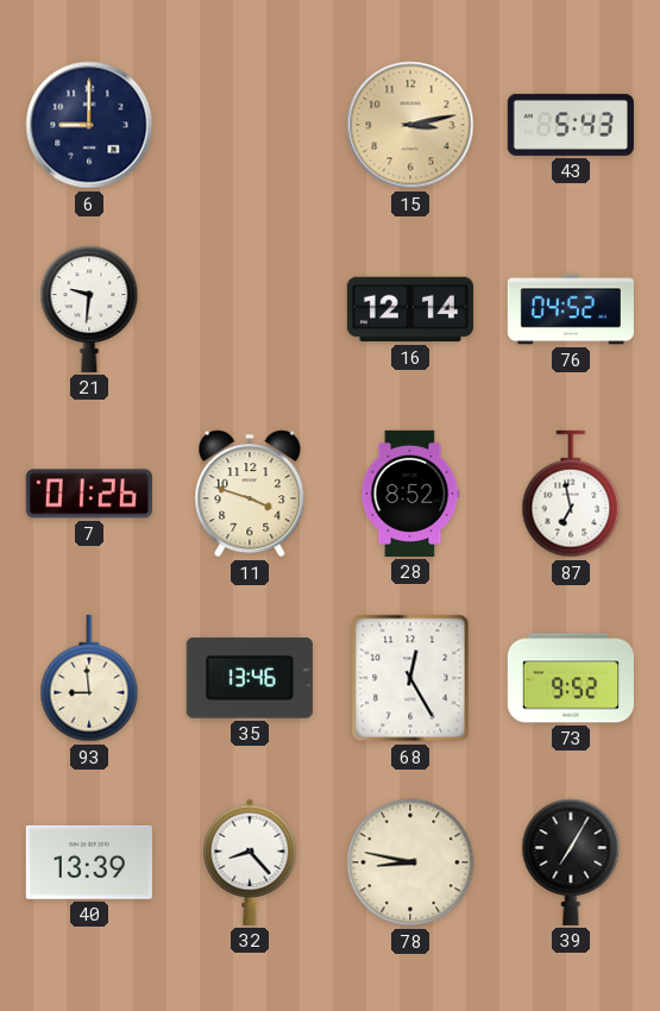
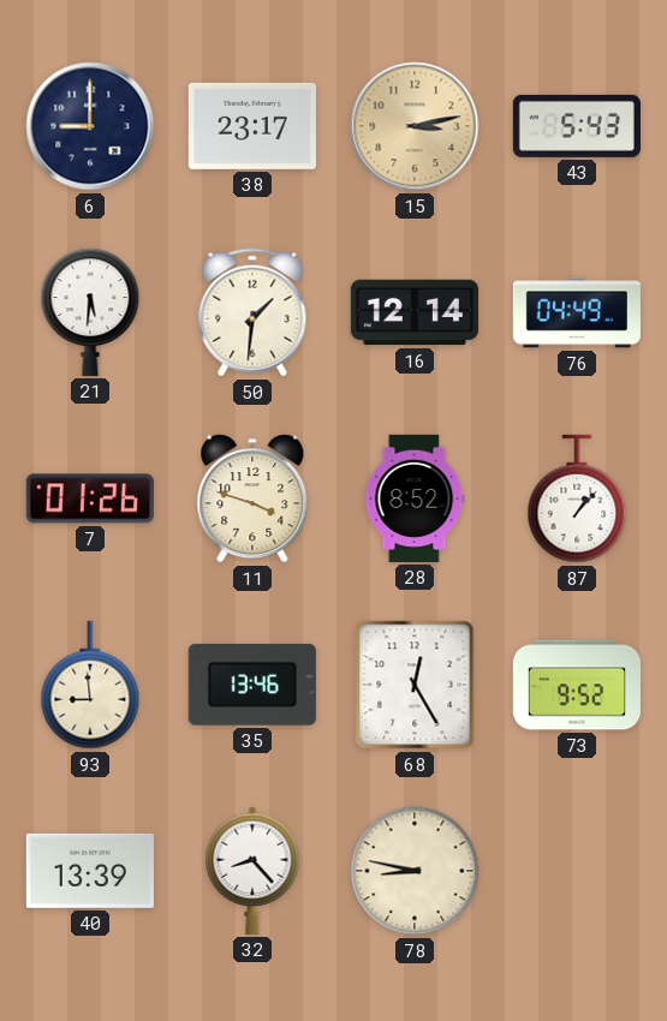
38: none -> 23:17 (252, 126)
21: 9:31 -> 5:31 (90, 312)
50: none -> 1:31 (252, 312)
76: 04:52 -> 04:49 (577, 312)
87: 6:58 -> 1:07 (577, 498)
39: 7:05 -> none (571, 862)
